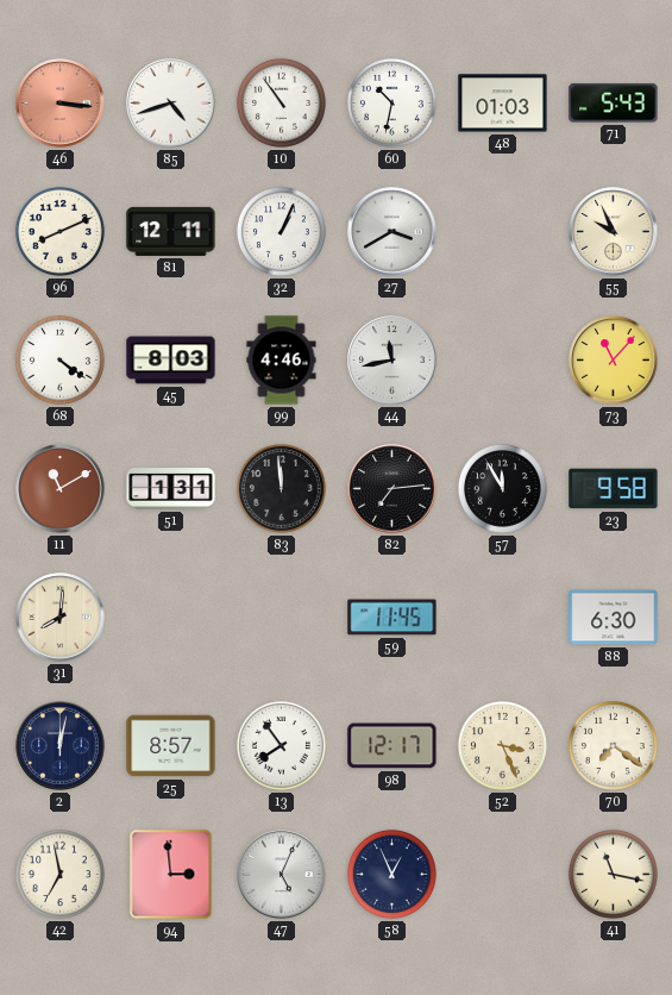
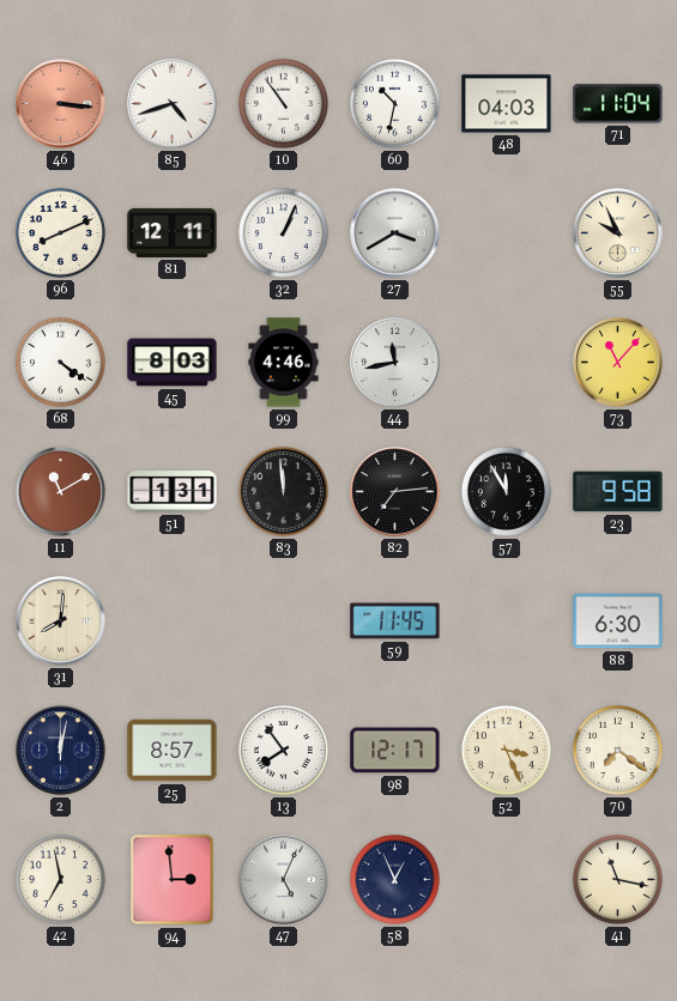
48: 01:03 -> 04:03 (507, 104)
71: 5:43 -> 11:04 (618, 104)
